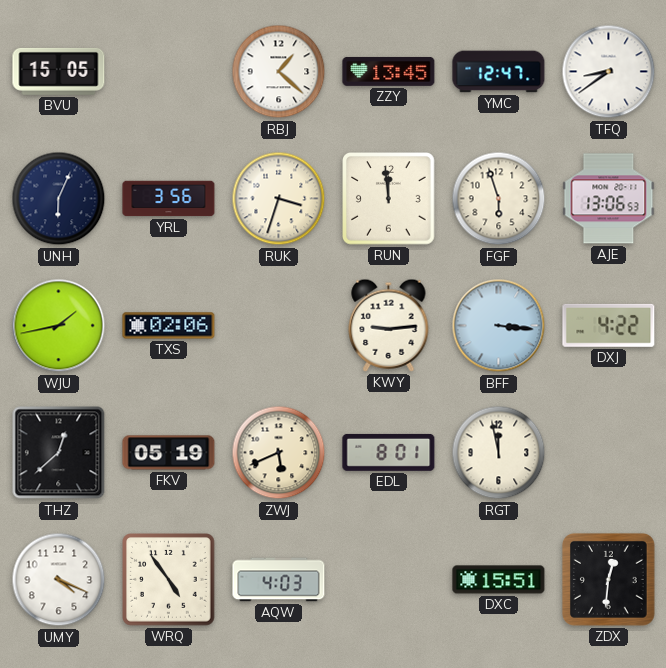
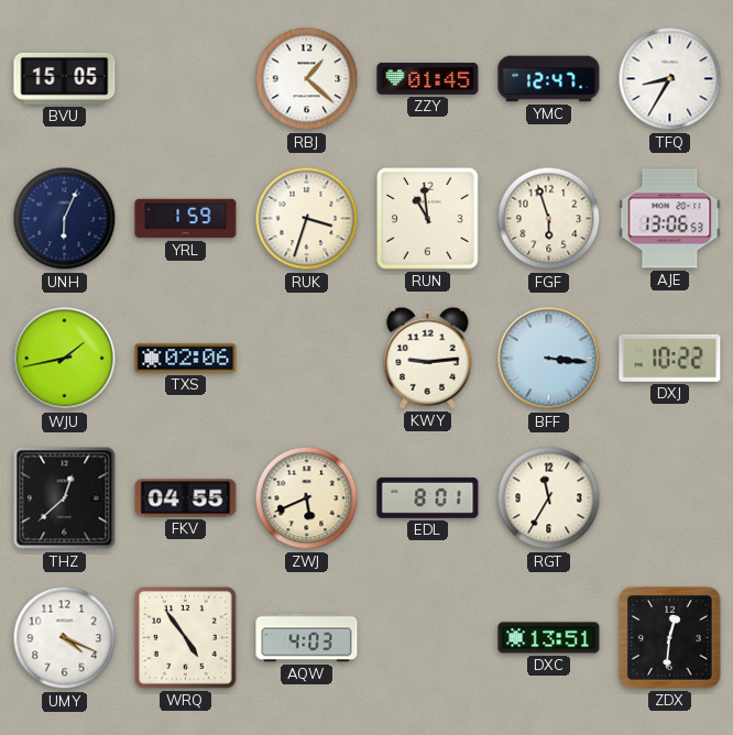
ZZY: 13:45 -> 01:45 (428, 78)
TFQ: 8:39 -> 8:35 (670, 79)
YRL: 3:56 -> 1:59 (186, 219)
RUN: 11:59 -> 10:59 (428, 219)
DXJ: 4:22 -> 10:22 (670, 358)
FKV: 05:19 -> 04:55 (186, 498)
RGT: 11:58 -> 11:35 (549, 498)
DXC: 15:51 -> 13:51 (549, 638)
